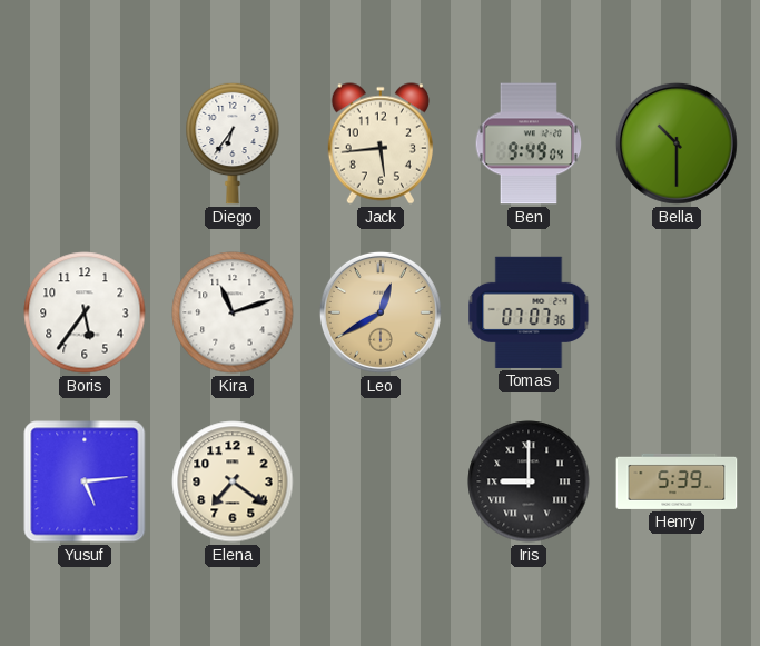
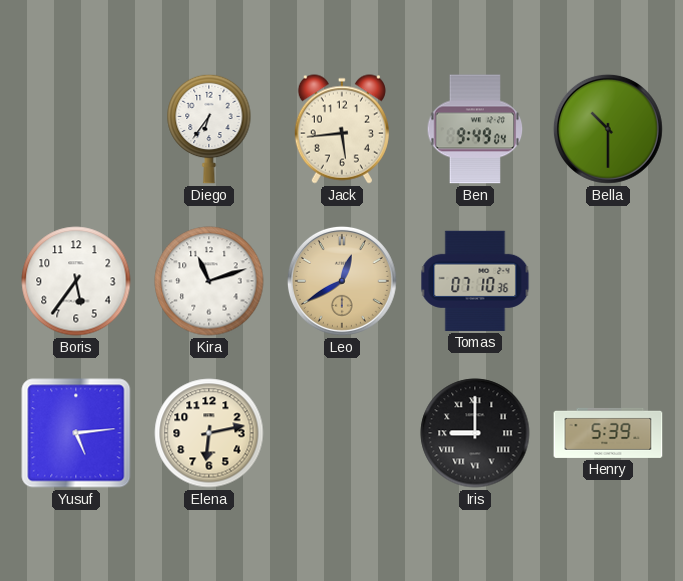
Tomas: 07:07 -> 07:10 (475, 281)
Elena: 7:21 -> 6:13 (209, 433)
